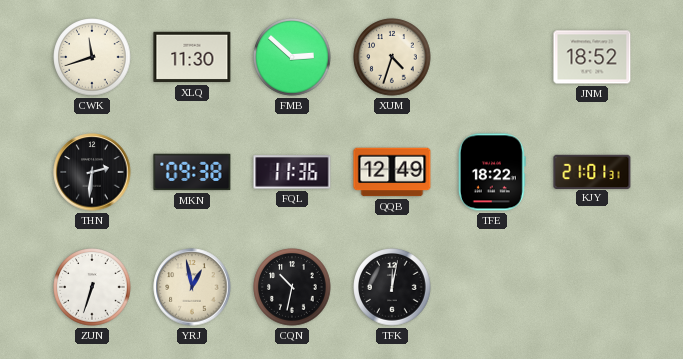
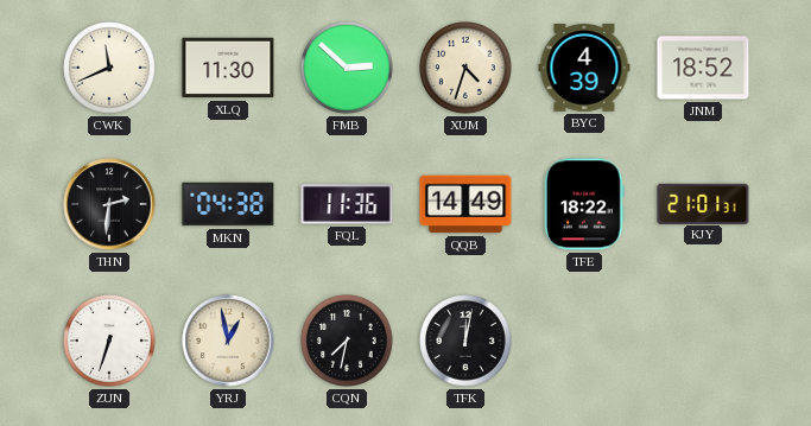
CWK: 11:42 -> 11:41 (109, 68)
BYC: none -> 4:39 (584, 68)
MKN: 09:38 -> 04:38 (228, 204)
QQB: 12:49 -> 14:49 (465, 204)
CQN: 10:32 -> 7:32 (347, 341)
